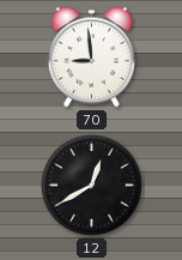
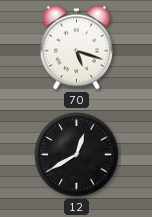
70: 8:59 -> 5:18 (76, 48)
